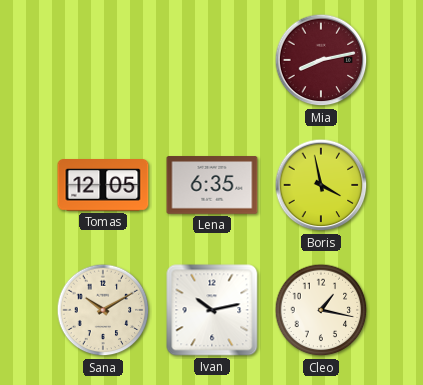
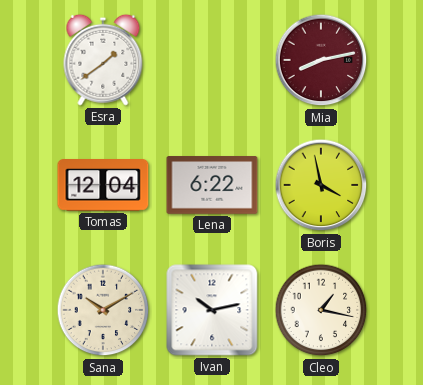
Esra: none -> 1:39 (103, 60)
Tomas: 12:05 -> 12:04 (103, 186)
Lena: 6:35 -> 6:22 (212, 185)
